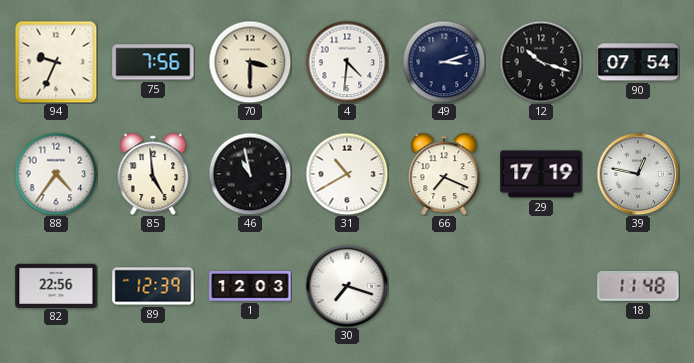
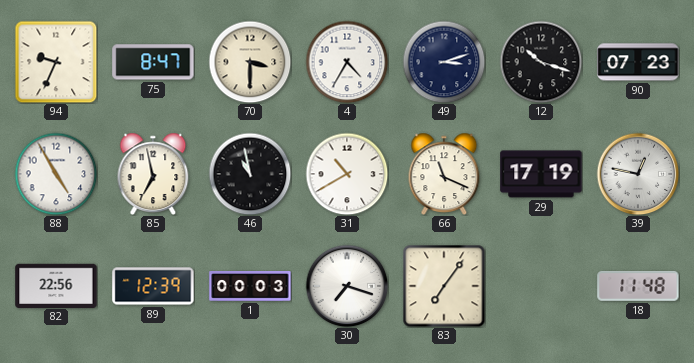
75: 7:56 -> 8:47 (153, 62)
4: 4:31 -> 4:35 (347, 62)
90: 07:54 -> 07:23 (638, 62)
88: 4:36 -> 4:55 (56, 174)
85: 4:59 -> 6:58 (153, 174)
66: 7:19 -> 11:19 (444, 174)
1: 12:03 -> 00:03 (250, 287)
83: none -> 7:06 (444, 286)
